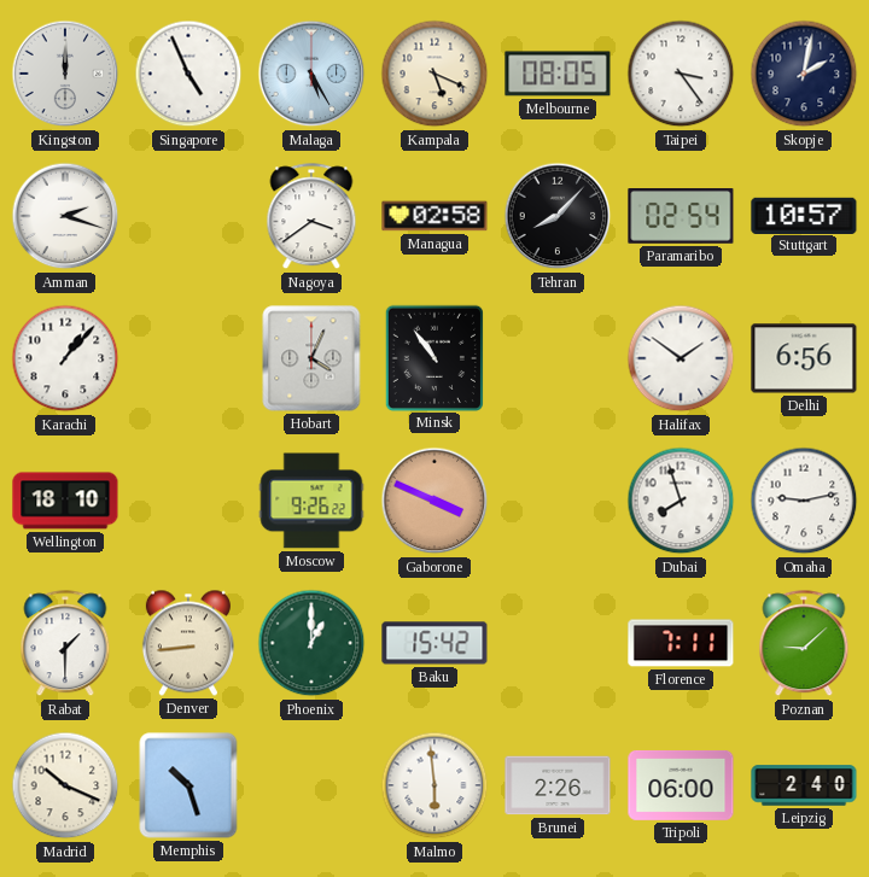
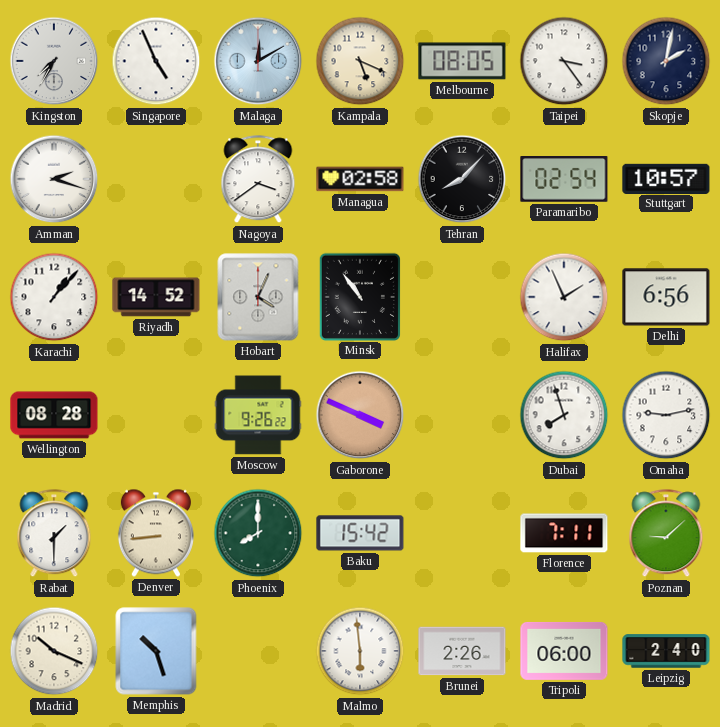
Kingston: 12:00 -> 7:35 (54, 61)
Malaga: 5:25 -> 12:10 (258, 61)
Riyadh: none -> 14:52 (156, 297)
Halifax: 1:51 -> 1:56 (564, 297)
Wellington: 18:10 -> 08:28 (54, 415)
Phoenix: 1:00 -> 8:00 (258, 533)
